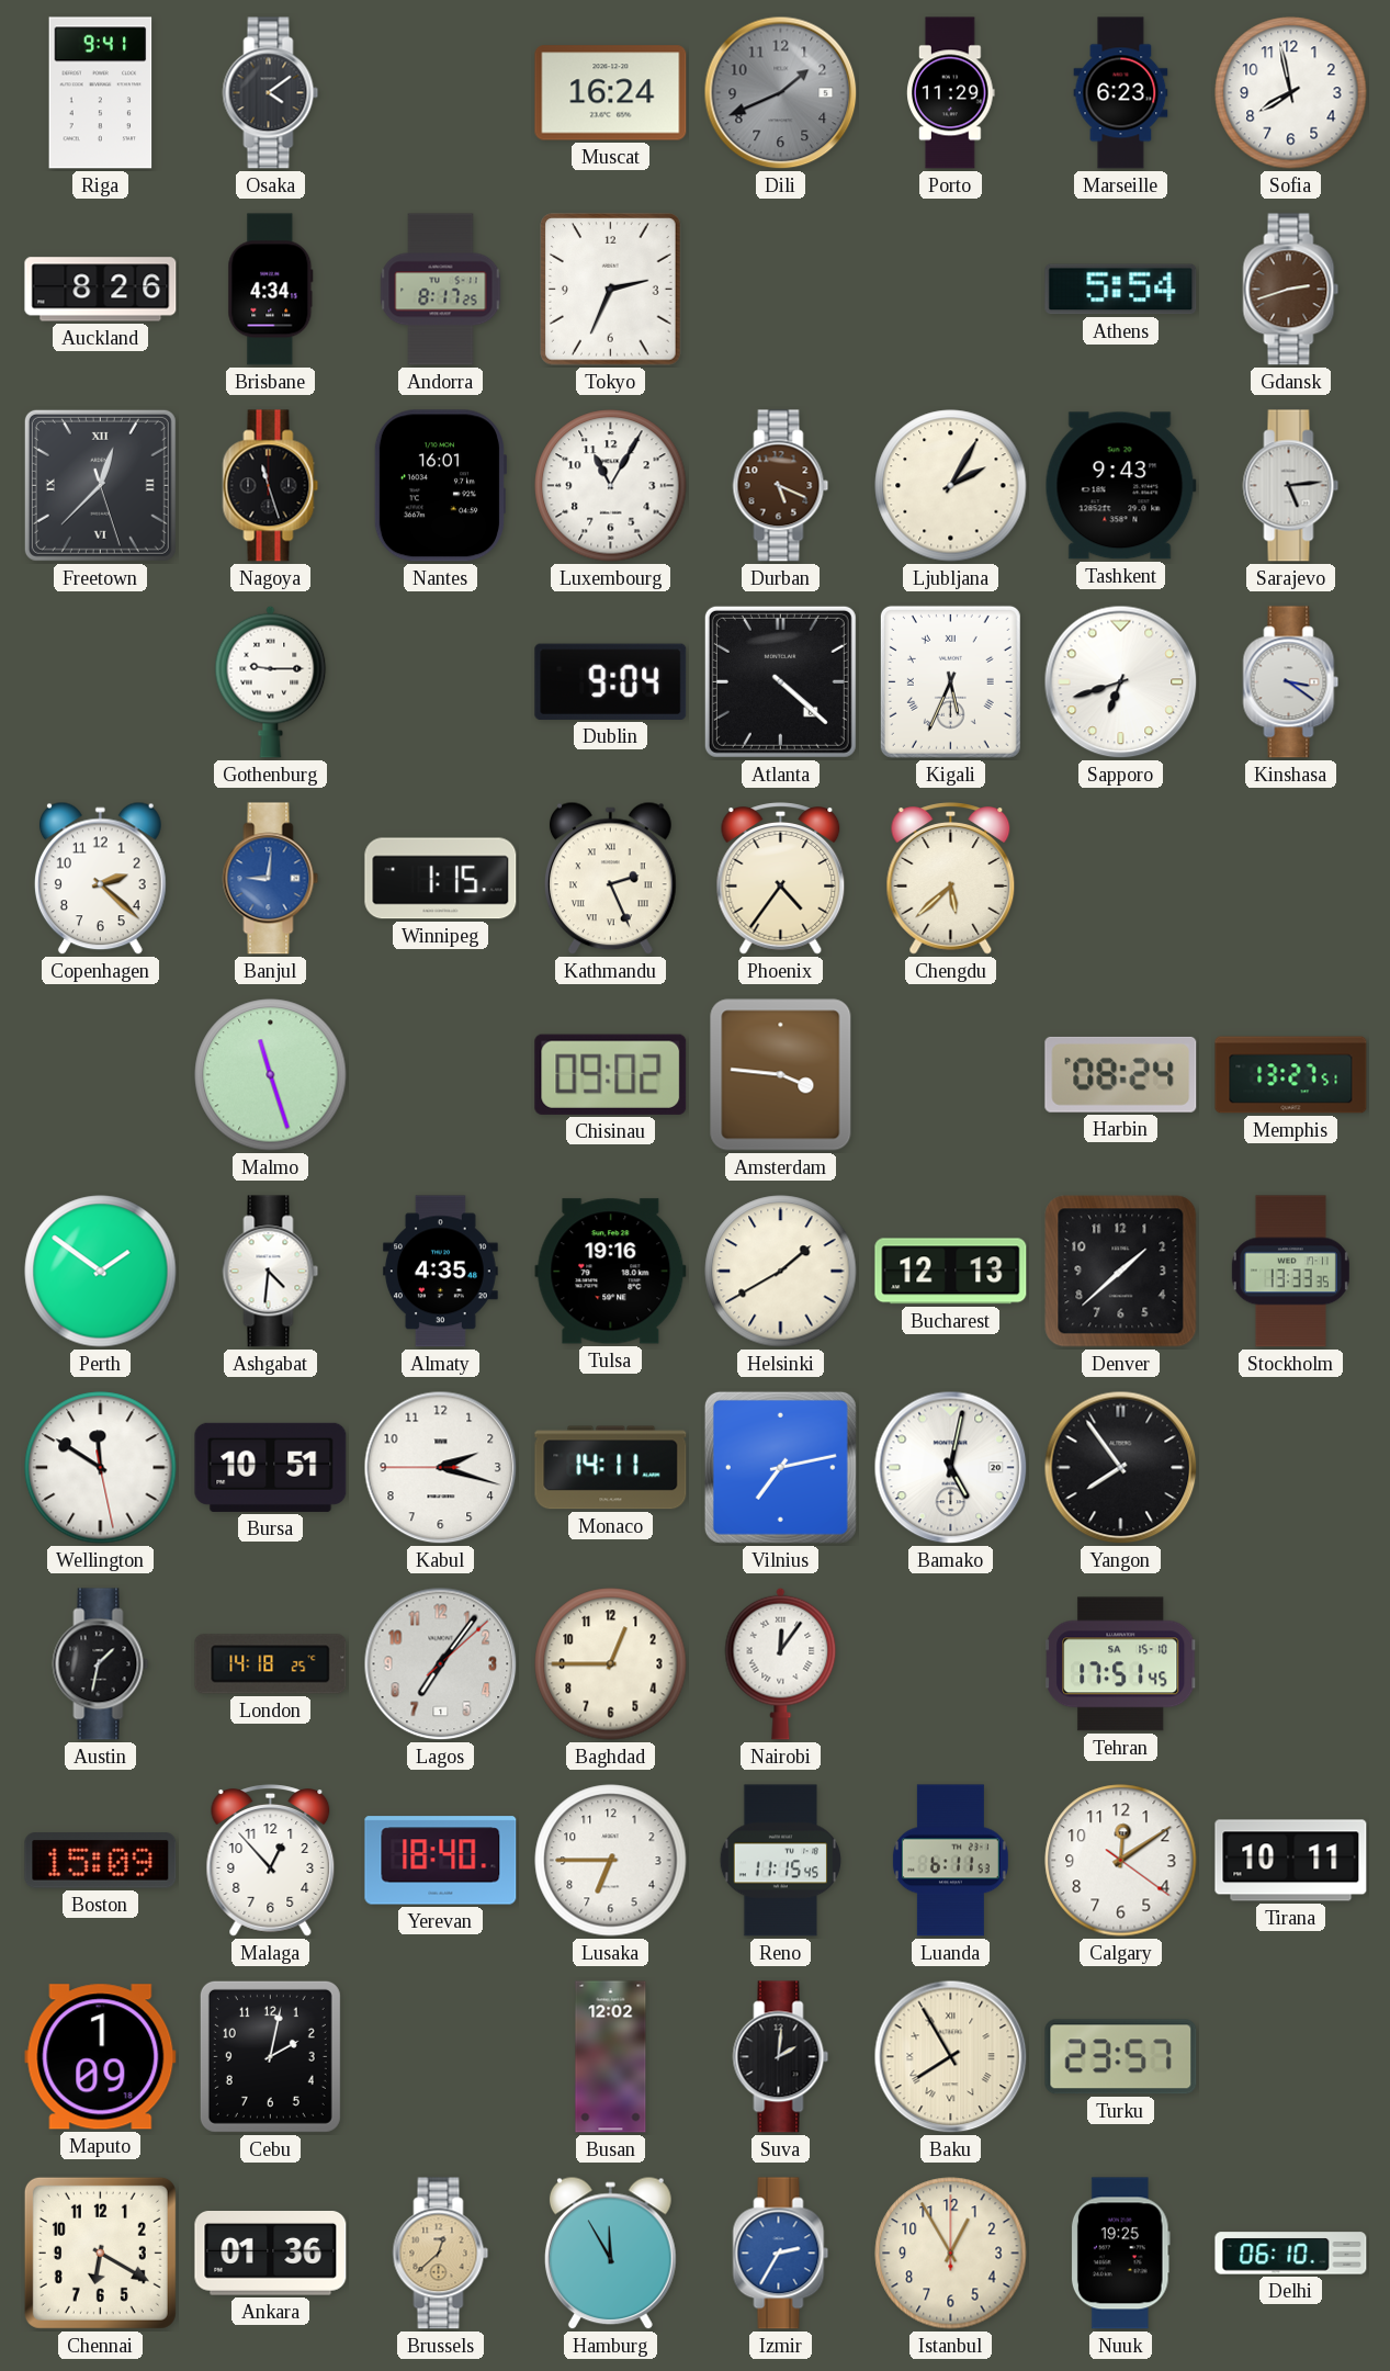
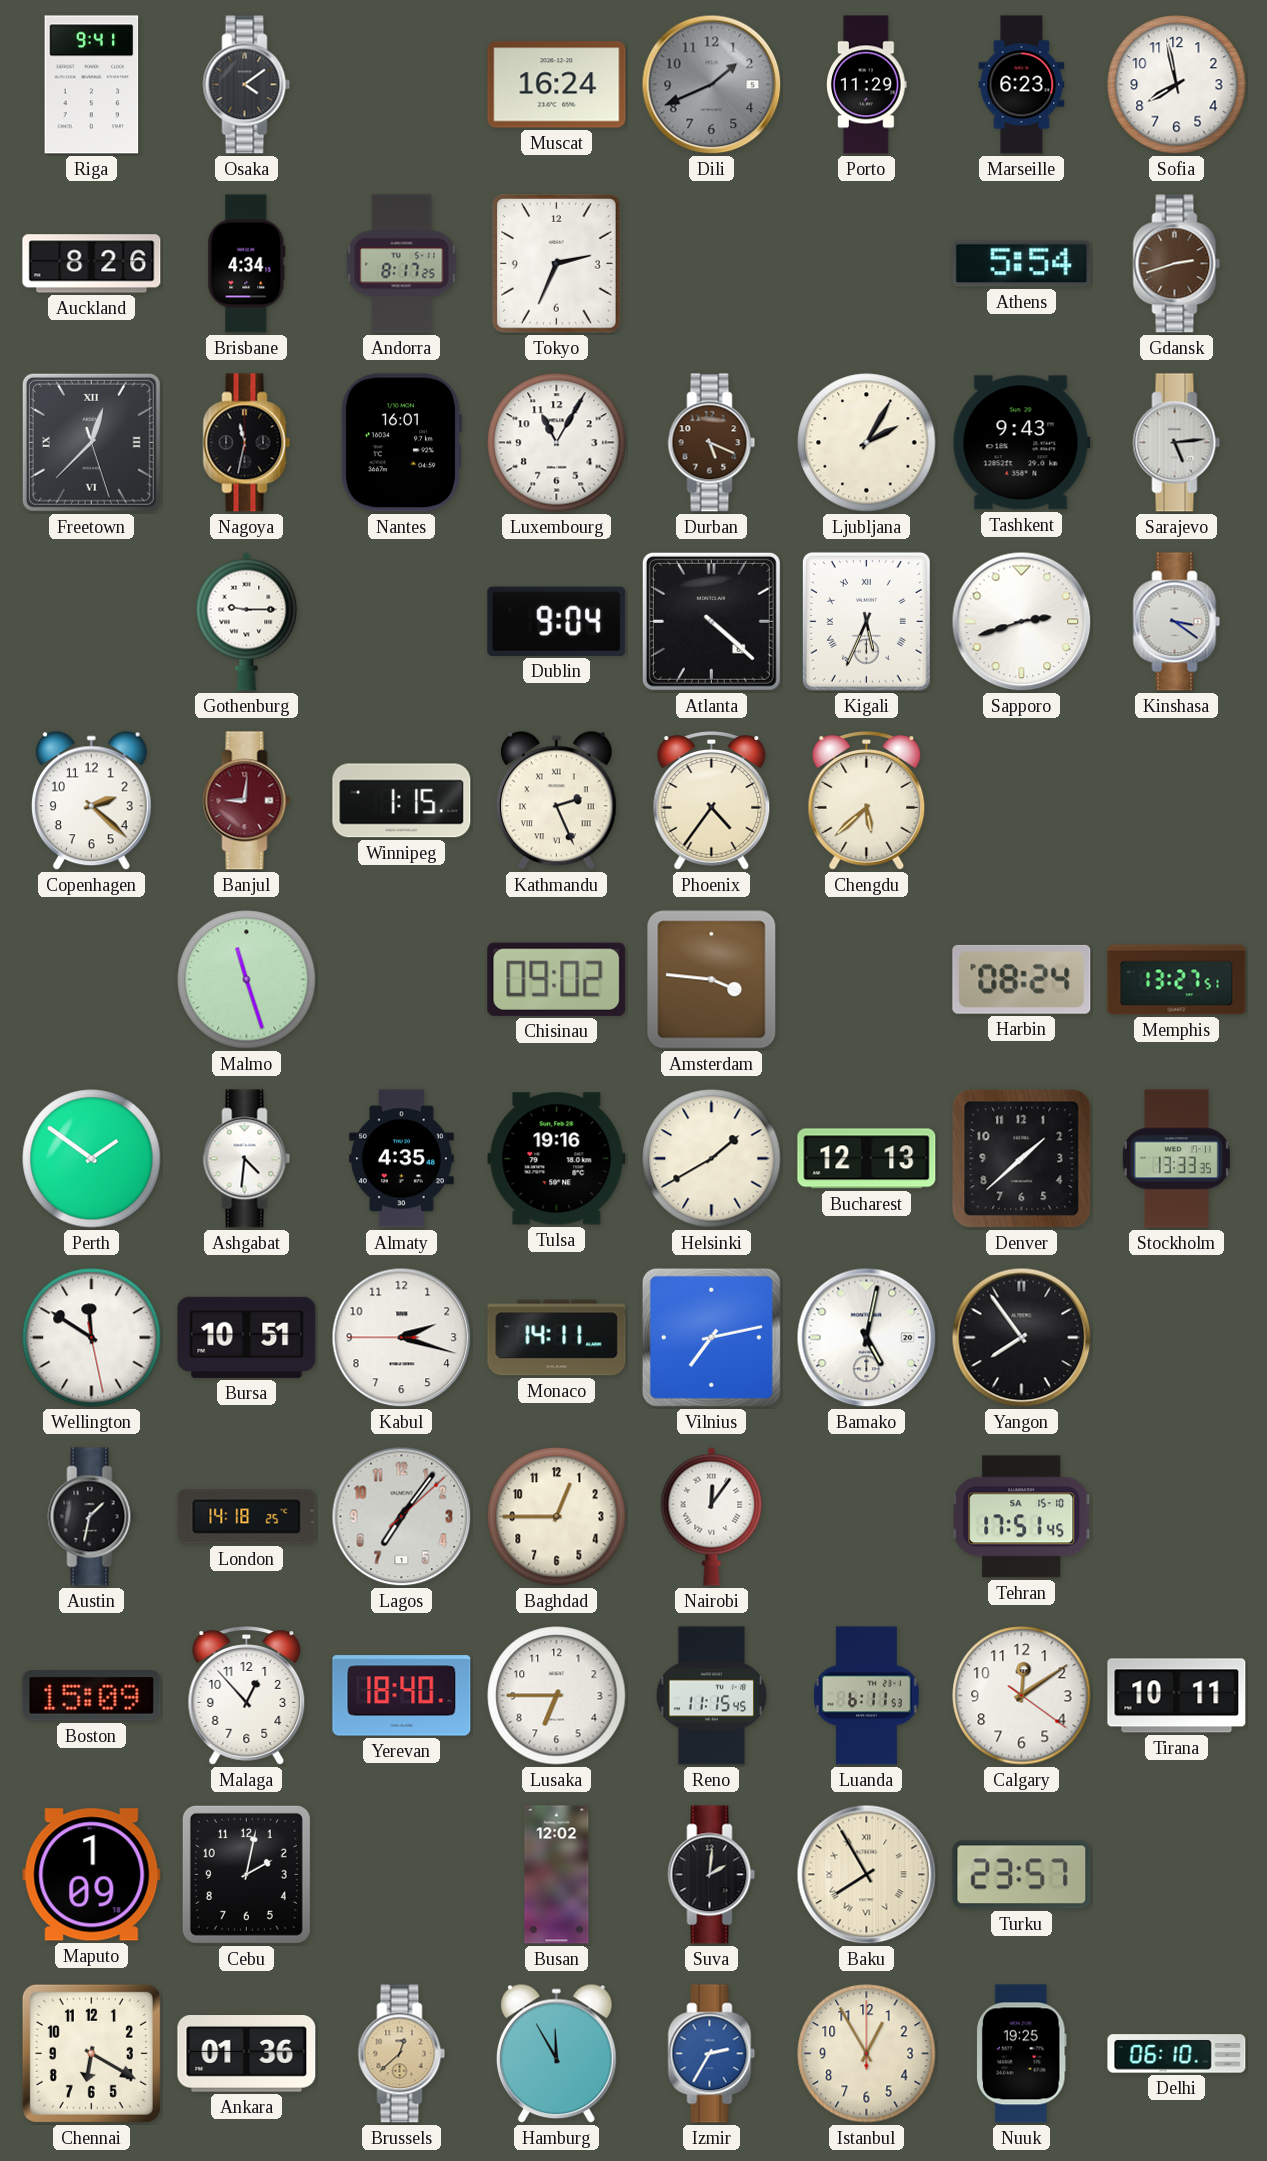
Nagoya: 11:27 -> 11:32 (247, 443)
Sapporo: 6:42 -> 2:42 (1022, 622)
Banjul dial: blue -> burgundy (247, 801)
